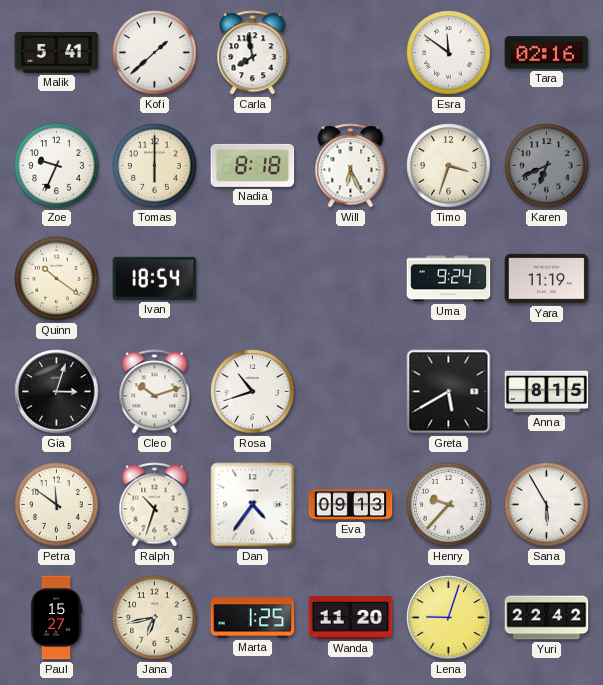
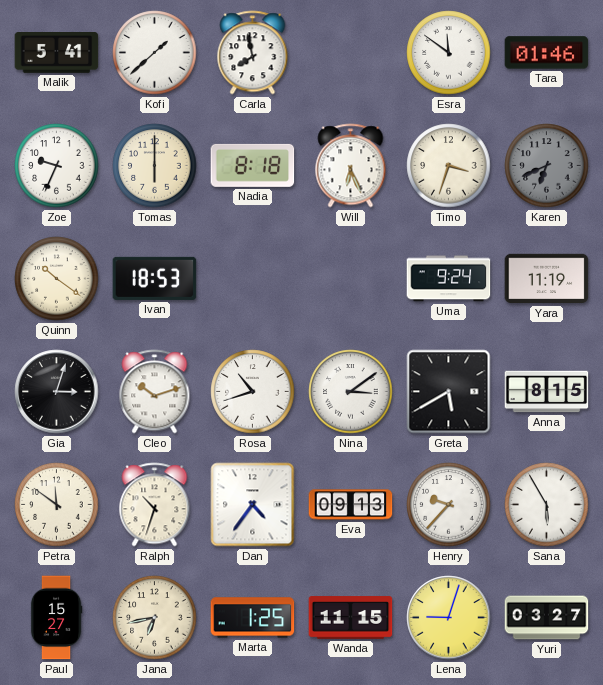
Tara: 02:16 -> 01:46 (547, 53)
Ivan: 18:54 -> 18:53 (155, 278)
Nina: none -> 3:09 (351, 392)
Wanda: 11:20 -> 11:15 (351, 618)
Yuri: 22:42 -> 03:27 (547, 618)
